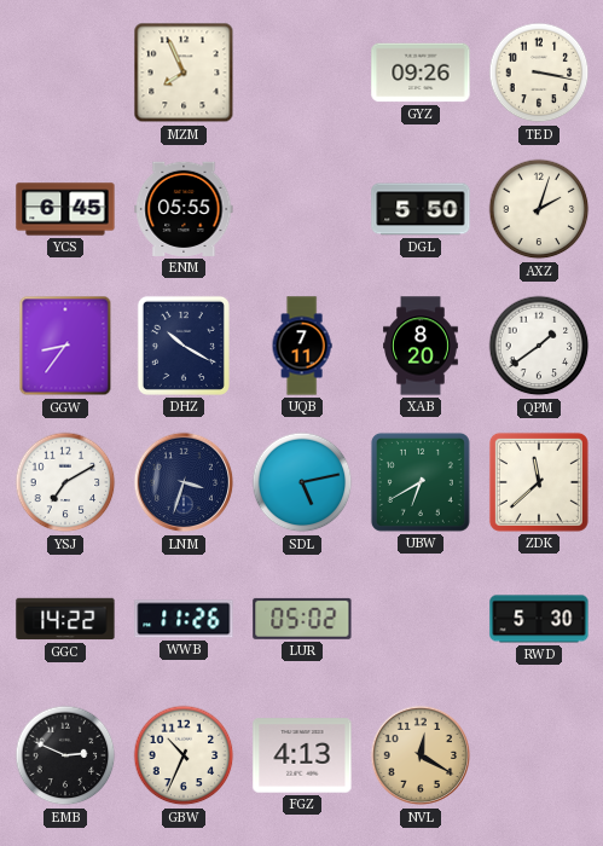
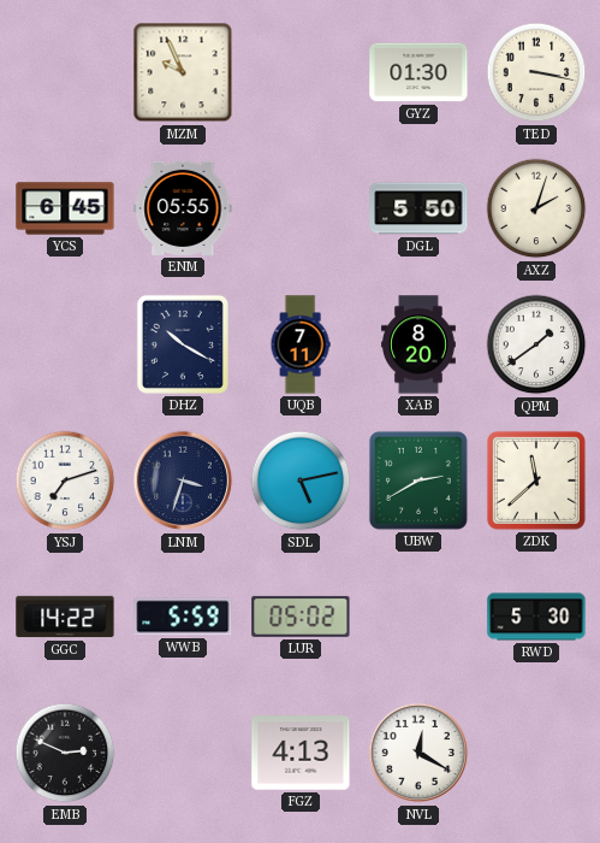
MZM: 7:56 -> 9:56 (183, 72)
GYZ: 09:26 -> 01:30 (418, 72)
GGW: 8:36 -> none (65, 346)
YSJ: 7:10 -> 7:12 (65, 481)
UBW: 6:40 -> 2:40 (418, 481)
WWB: 11:26 -> 5:59 (183, 617)
GBW: 10:34 -> none (184, 755)
NVL dial: champagne -> white (418, 753)
